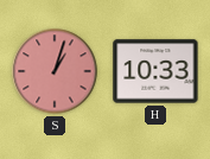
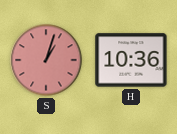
H: 10:33 -> 10:36 (131, 60)
